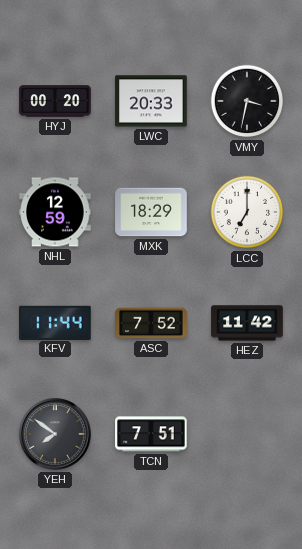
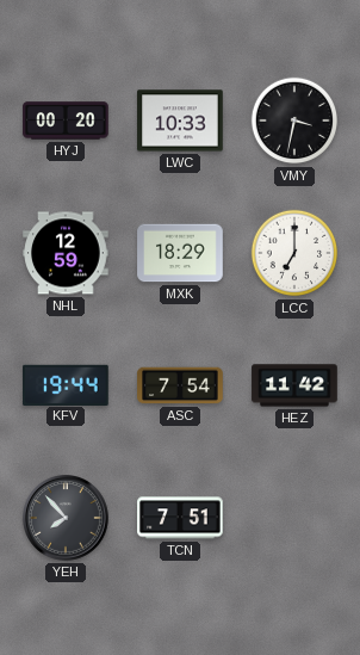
LWC: 20:33 -> 10:33 (180, 121)
KFV: 11:44 -> 19:44 (67, 384)
ASC: 7:52 -> 7:54 (180, 385)
YEH: 7:51 -> 7:53 (67, 519)
